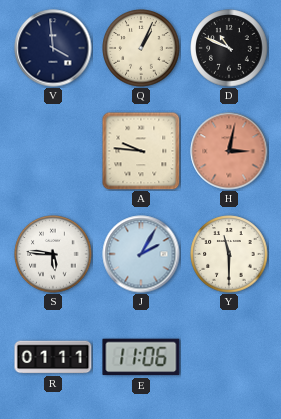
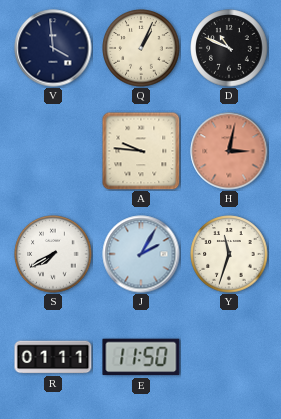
S: 5:46 -> 7:40 (53, 254)
Y: 11:30 -> 11:33 (229, 254)
E: 11:06 -> 11:50 (141, 357)
